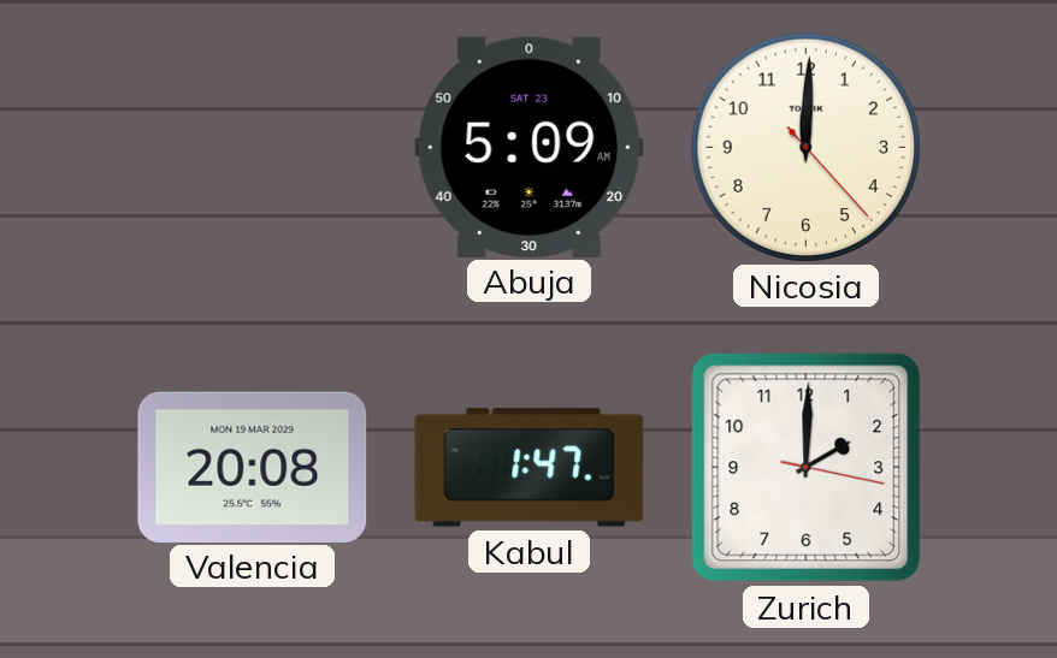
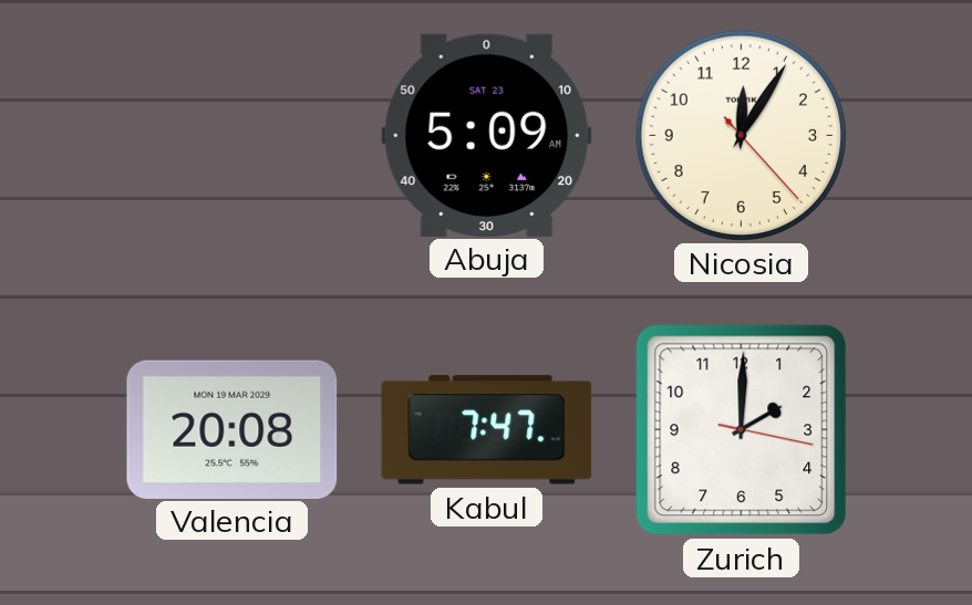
Nicosia: 12:00 -> 12:05 (741, 135)
Kabul: 1:47 -> 7:47 (487, 430)
